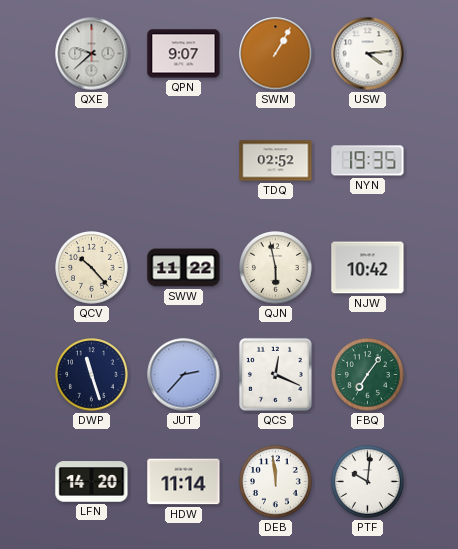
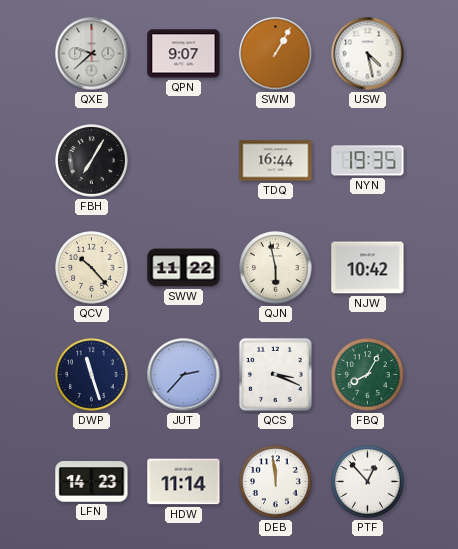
USW: 4:14 -> 4:28 (368, 54)
FBH: none -> 7:05 (92, 161)
TDQ: 02:52 -> 16:44 (276, 161)
QCS: 12:19 -> 3:19 (275, 374)
FBQ: 7:06 -> 8:05 (368, 375)
LFN: 14:20 -> 14:23 (92, 482)
PTF: 10:01 -> 12:53 (368, 482)
